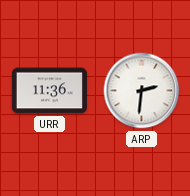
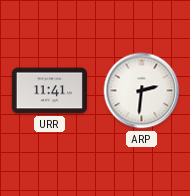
URR: 11:36 -> 11:41 (49, 91)
